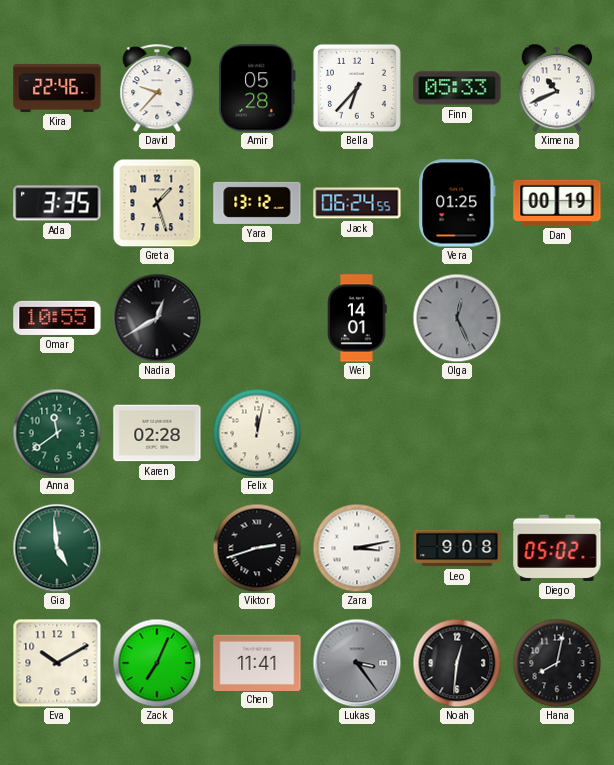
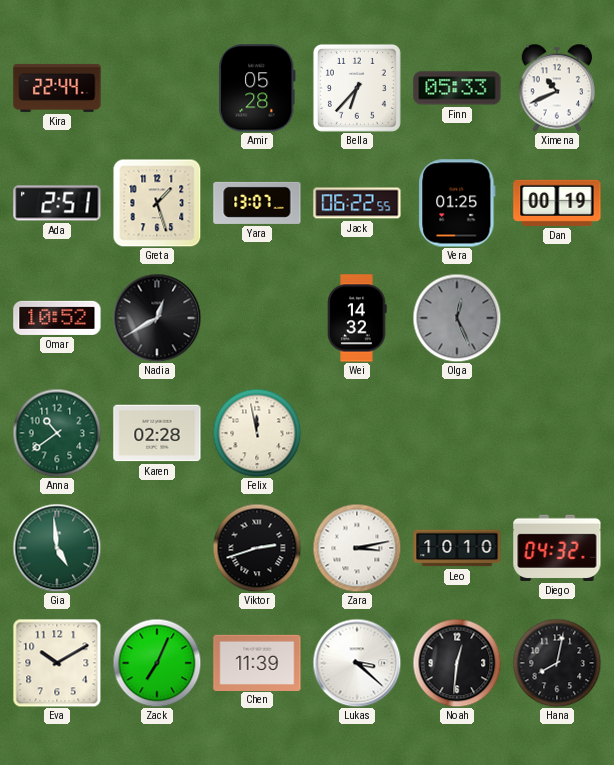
Kira: 22:46 -> 22:44 (57, 88)
David: 9:37 -> none (157, 88)
Ada: 3:35 -> 2:51 (57, 203)
Yara: 13:12 -> 13:07 (257, 203)
Jack: 06:24 -> 06:22 (357, 203)
Omar: 10:55 -> 10:52 (57, 318)
Wei: 14:01 -> 14:32 (357, 318)
Anna: 11:39 -> 10:39 (57, 433)
Felix: 12:02 -> 11:58 (257, 433)
Leo: 9:08 -> 10:10 (457, 548)
Diego: 05:02 -> 04:32 (557, 548)
Chen: 11:41 -> 11:39 (257, 662)
Lukas: 3:24 -> 3:22 (357, 663)
Lukas dial: grey -> white (357, 663)
